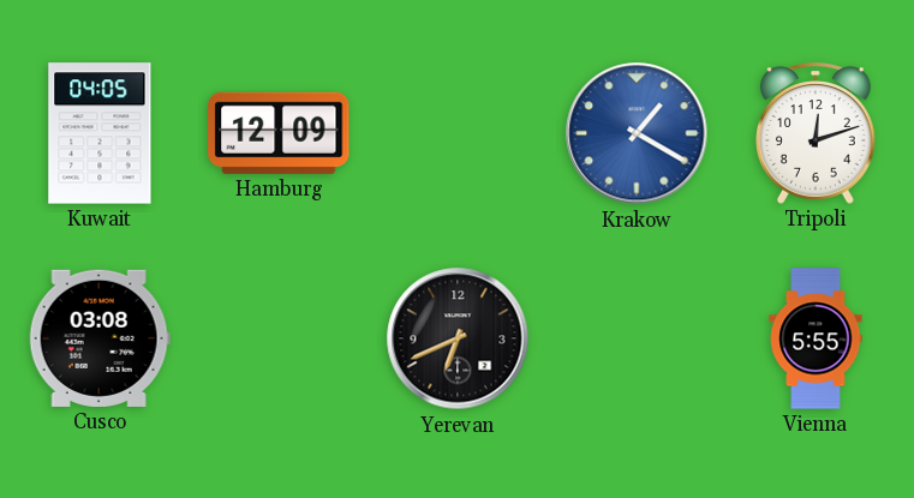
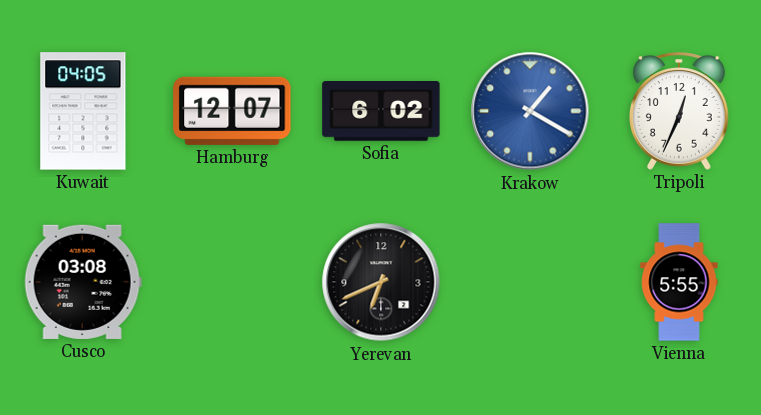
Hamburg: 12:09 -> 12:07 (232, 111)
Sofia: none -> 6:02 (381, 112)
Tripoli: 12:12 -> 12:34 (680, 111)
